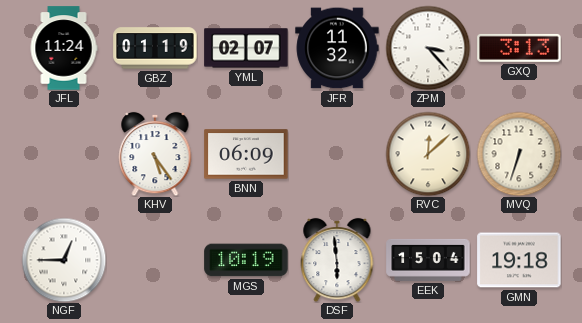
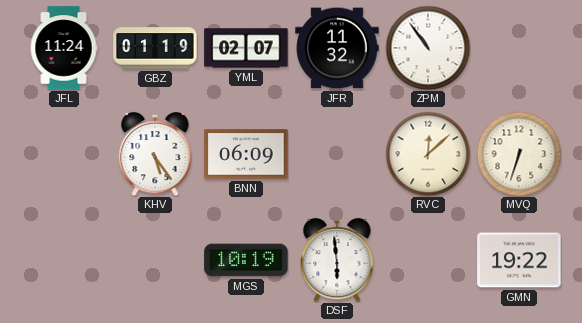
ZPM: 3:23 -> 10:54 (428, 48)
GXQ: 3:13 -> none (519, 48)
NGF: 12:45 -> none (64, 260)
EEK: 15:04 -> none (428, 260)
GMN: 19:18 -> 19:22 (519, 260)
